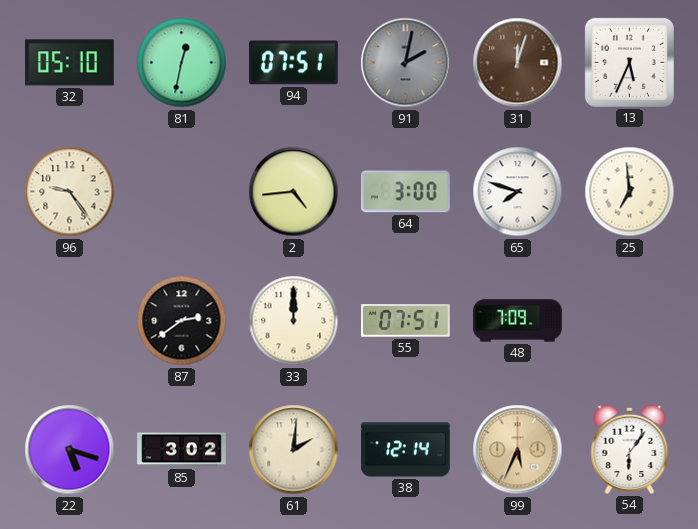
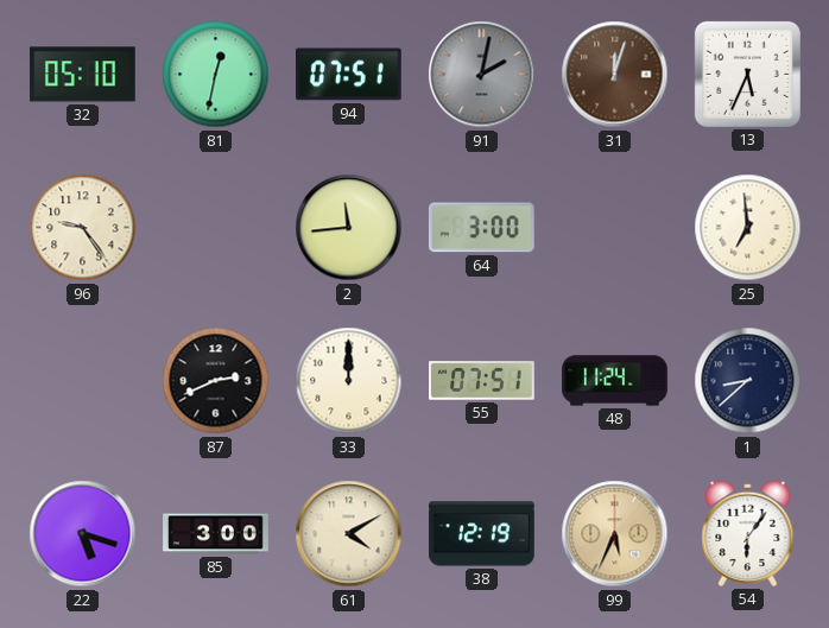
2: 4:44 -> 11:44 (349, 228)
65: 7:48 -> none (518, 192)
87: 2:39 -> 2:41 (216, 381)
48: 7:09 -> 11:24 (615, 381)
1: none -> 8:38 (748, 381)
85: 3:02 -> 3:00 (216, 534)
61: 2:01 -> 4:10 (349, 534)
38: 12:14 -> 12:19 (482, 534)
